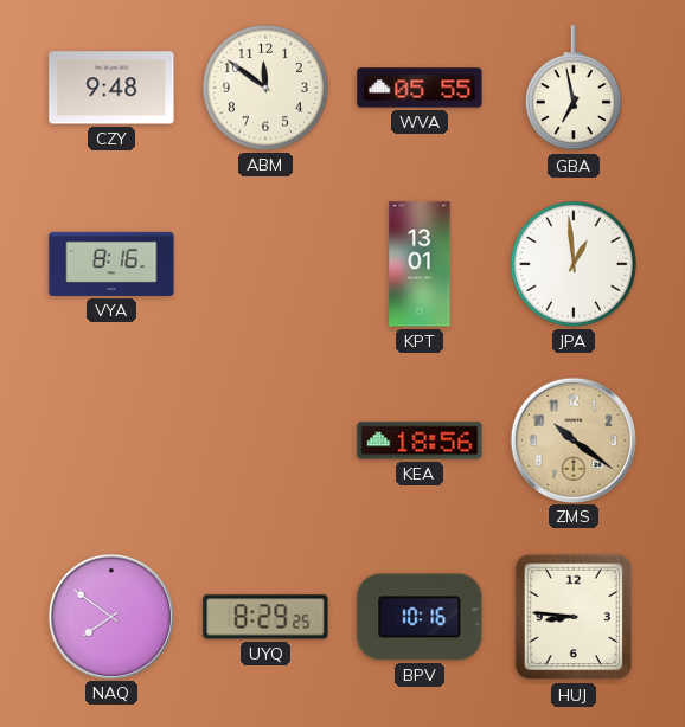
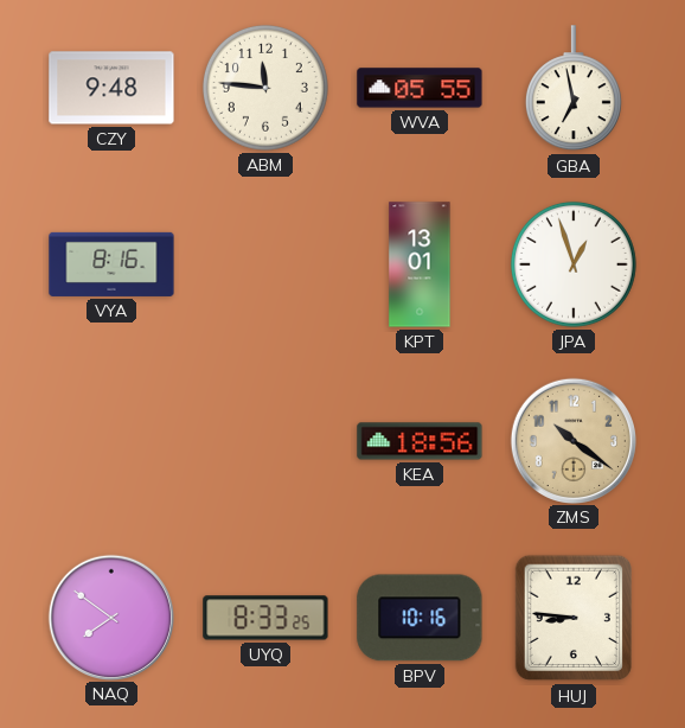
ABM: 11:51 -> 11:46 (265, 88)
JPA: 12:59 -> 12:57 (574, 264)
UYQ: 8:29 -> 8:33 (265, 618)
